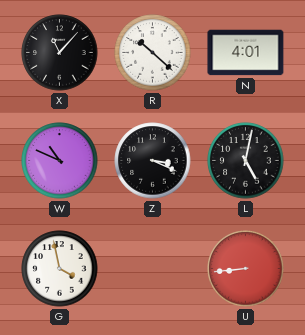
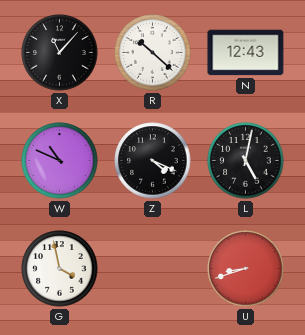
N: 4:01 -> 12:43 (246, 53)
Z: 3:19 -> 4:19 (153, 161)
U: 8:44 -> 8:42 (246, 269)
